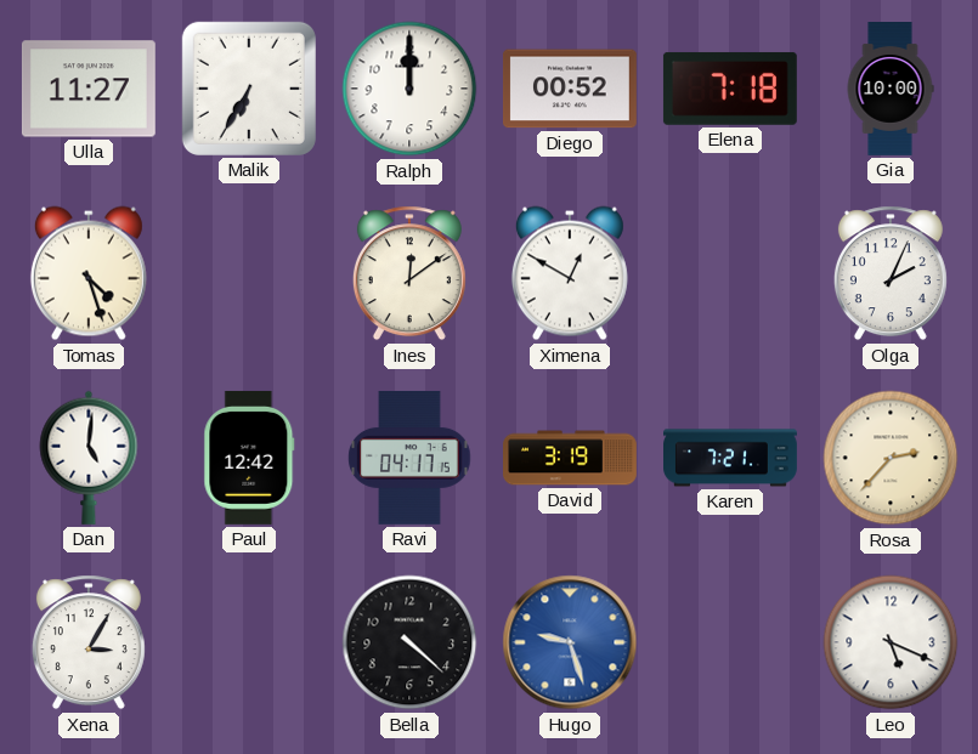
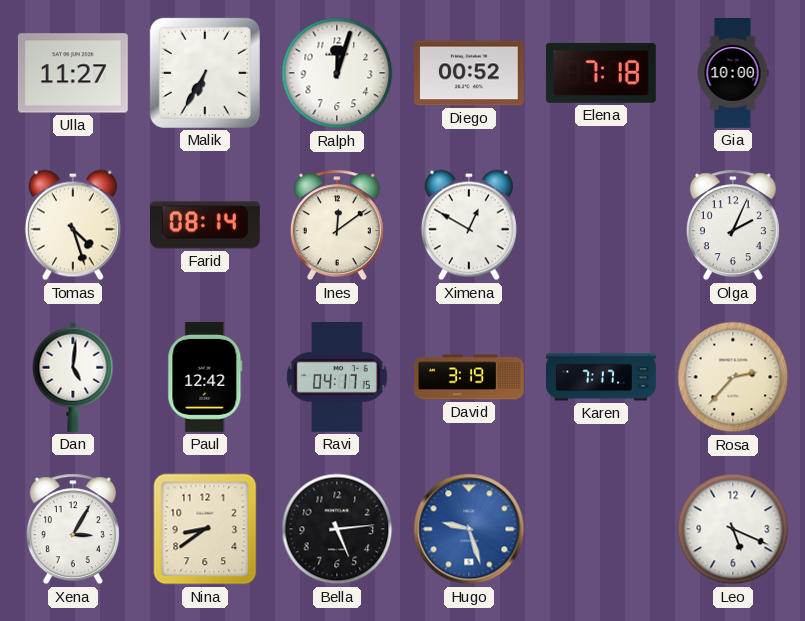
Ralph: 12:00 -> 12:03 (337, 73)
Farid: none -> 08:14 (205, 225)
Karen: 7:21 -> 7:17 (602, 377)
Nina: none -> 8:39 (205, 529)
Bella: 4:22 -> 5:14 (337, 529)
